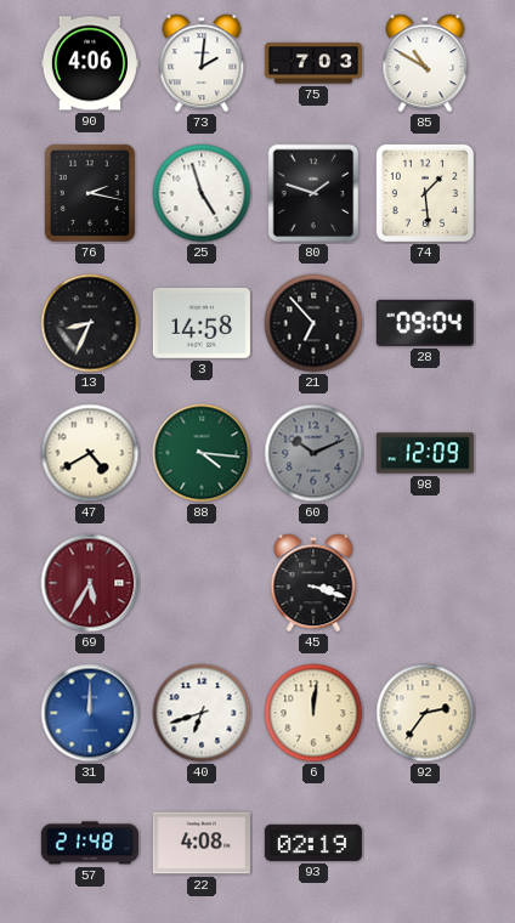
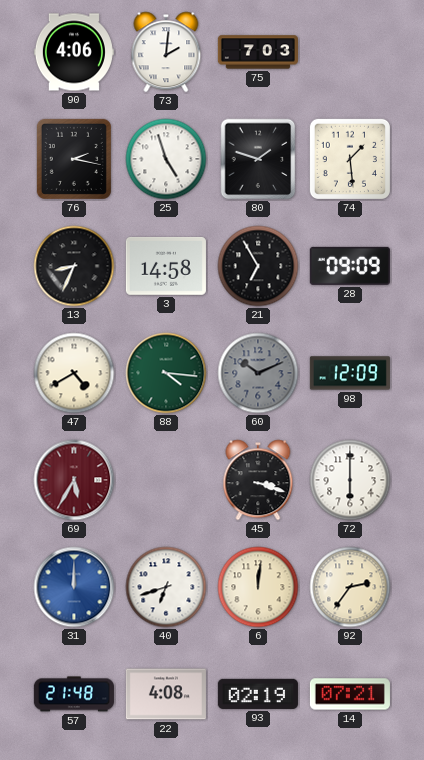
85: 10:50 -> none (425, 63)
21: 6:53 -> 6:55 (258, 266)
28: 09:04 -> 09:09 (350, 266)
72: none -> 6:00 (350, 480)
14: none -> 07:21 (350, 694)
